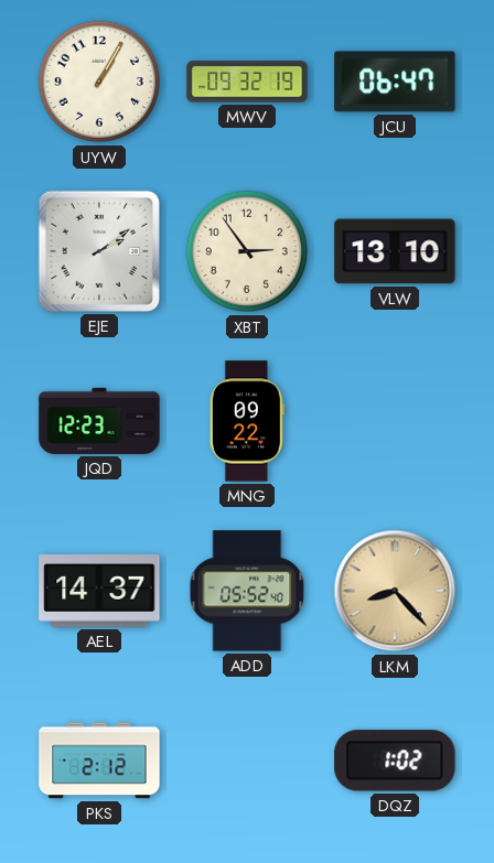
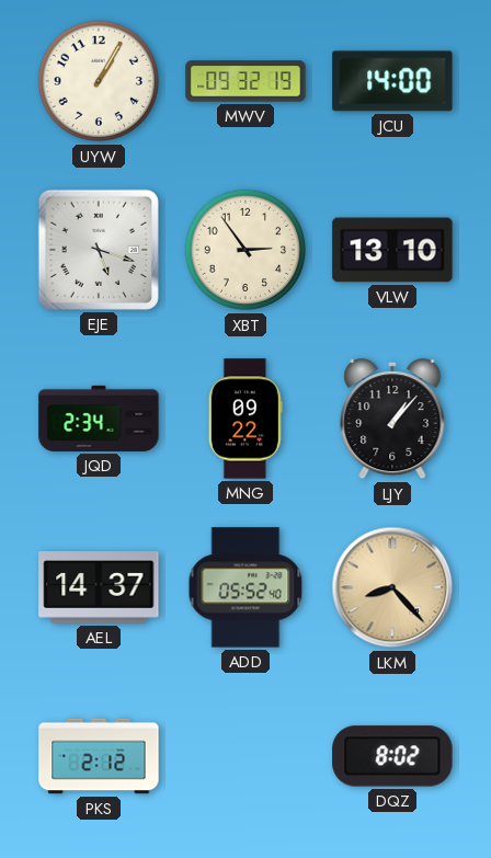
JCU: 06:47 -> 14:00 (392, 81)
EJE: 2:09 -> 5:18 (99, 250)
JQD: 12:23 -> 2:34 (99, 419)
LJY: none -> 1:07 (392, 419)
DQZ: 1:02 -> 8:02 (392, 756)
